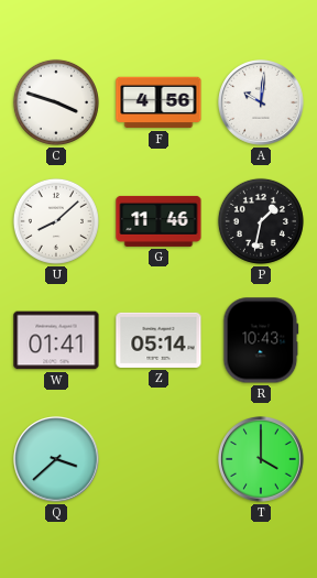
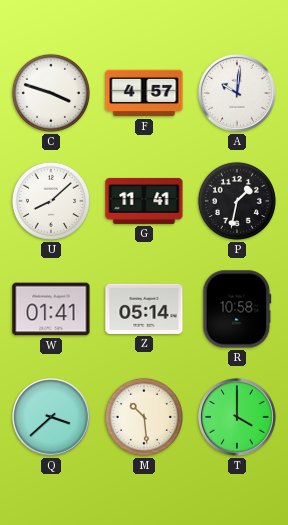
F: 4:56 -> 4:57 (144, 93)
G: 11:46 -> 11:41 (144, 201)
R: 10:43 -> 10:58 (237, 309)
M: none -> 10:29 (144, 417)
